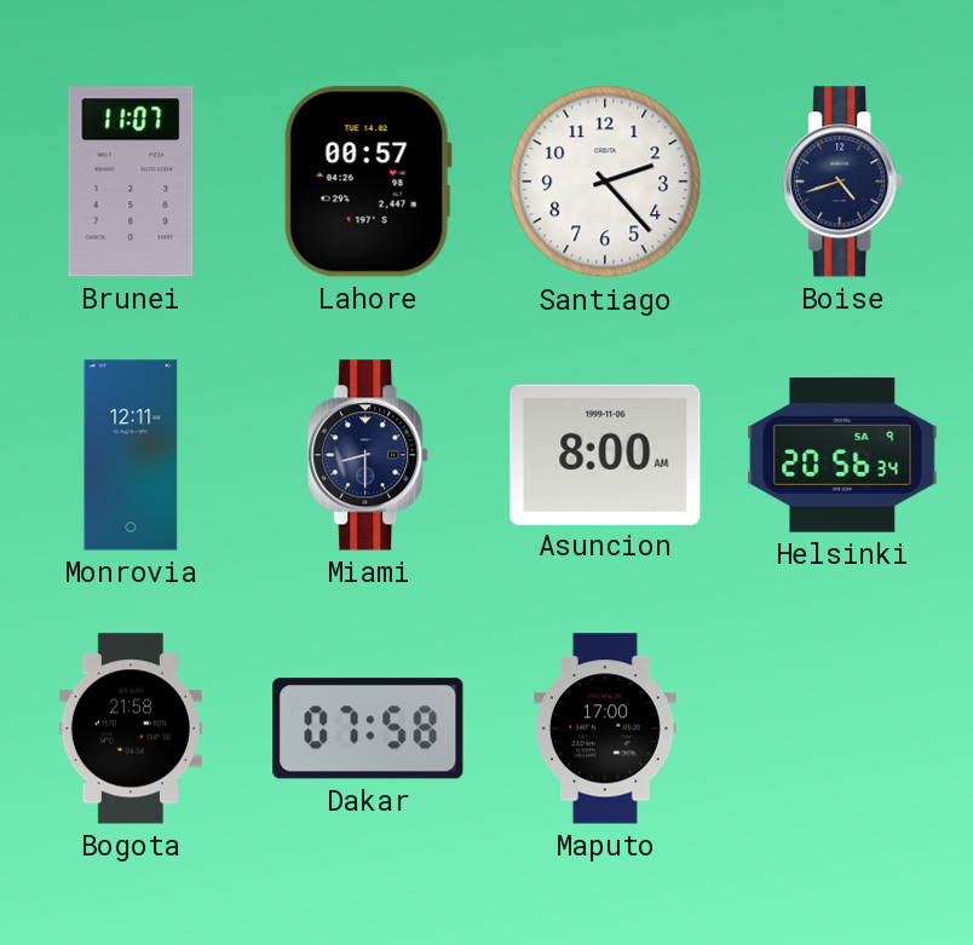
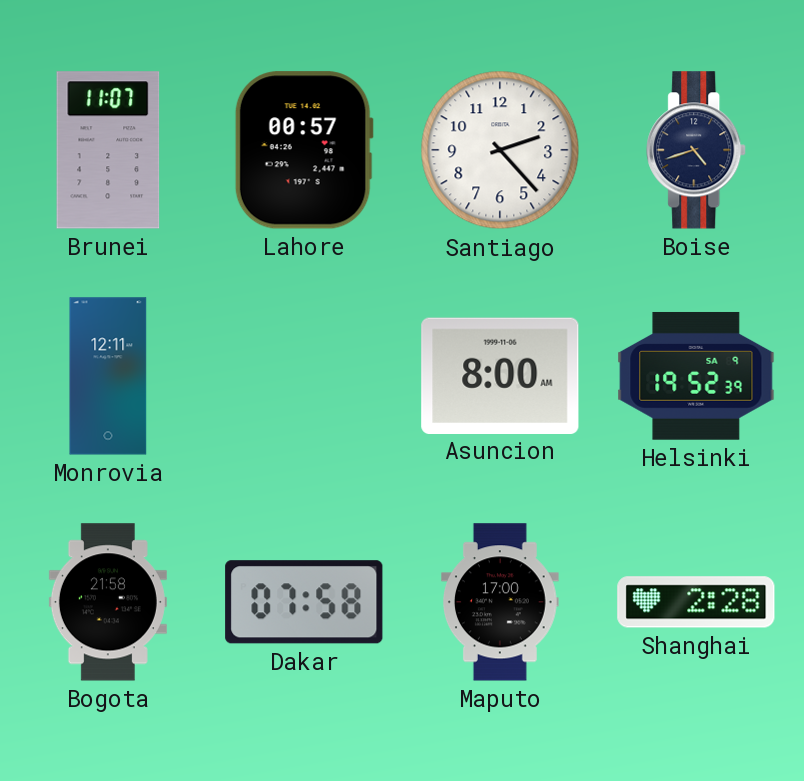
Miami: 8:30 -> none (369, 455)
Helsinki: 20:56 -> 19:52 (696, 376)
Shanghai: none -> 2:28 (696, 602)
